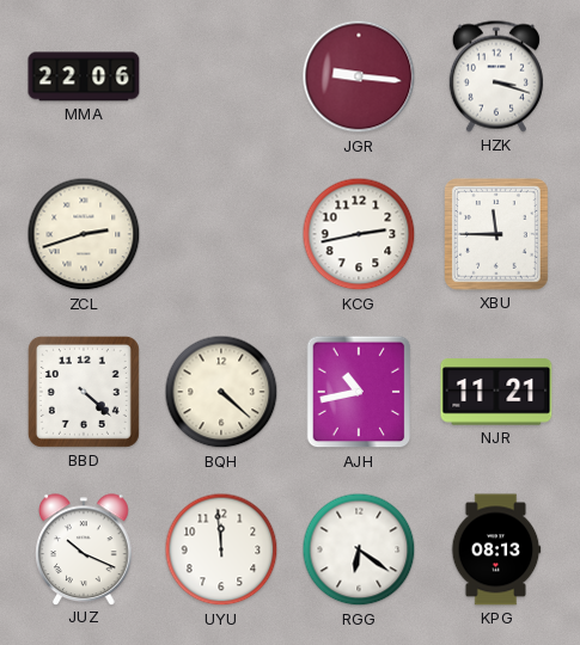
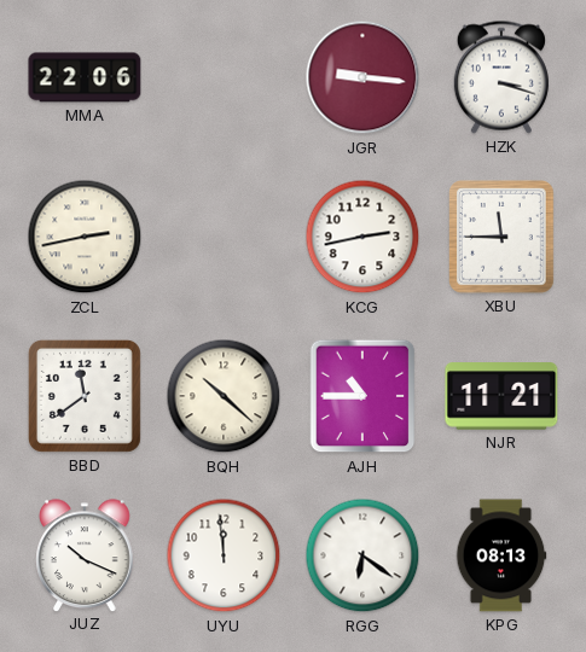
ZCL: 2:42 -> 2:43 (85, 237)
BBD: 4:22 -> 11:39 (85, 396)
BQH: 4:22 -> 10:22 (224, 396)
AJH: 10:43 -> 10:45 (362, 396)
